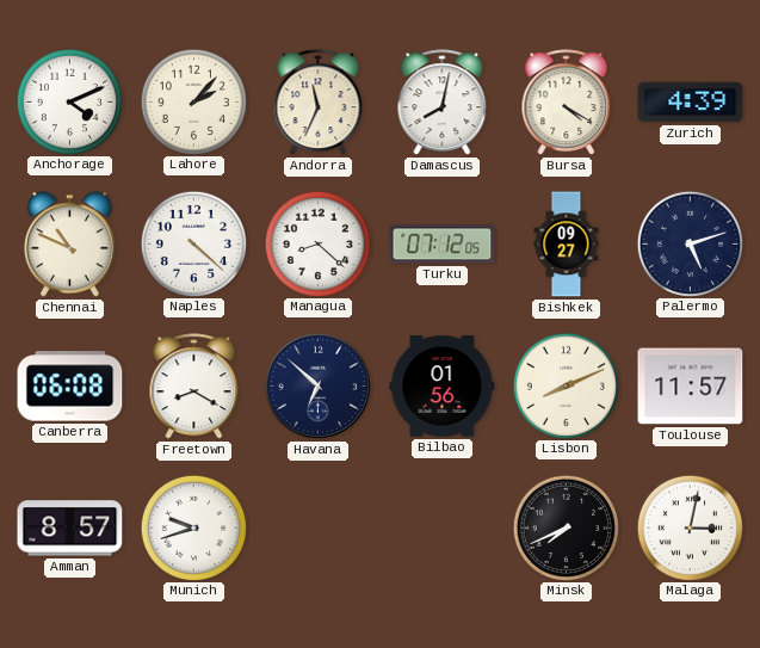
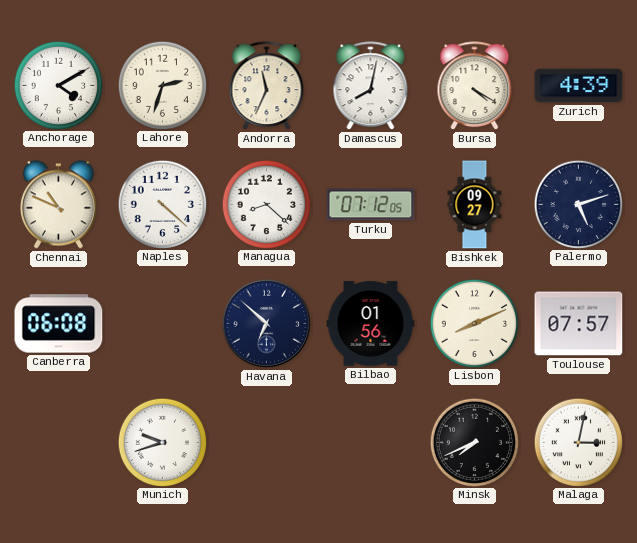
Anchorage: 4:11 -> 4:10 (58, 85)
Lahore: 2:07 -> 2:33 (162, 85)
Freetown: 8:20 -> none (194, 387)
Toulouse: 11:57 -> 07:57 (579, 324)
Amman: 8:57 -> none (70, 529)
